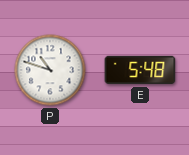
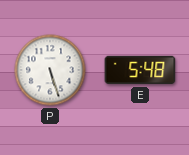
P: 10:48 -> 5:27 (50, 70)
